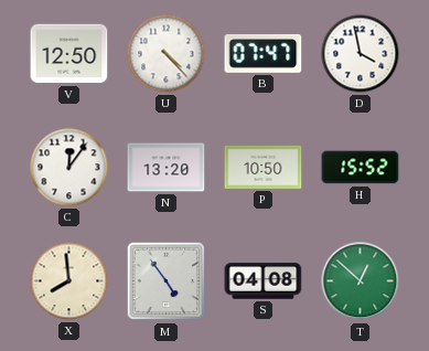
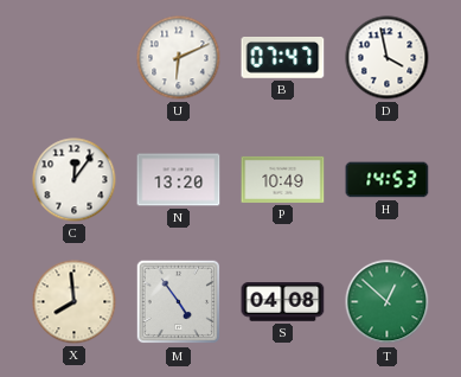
V: 12:50 -> none (69, 54)
U: 4:23 -> 6:11 (179, 58)
P: 10:50 -> 10:49 (283, 179)
H: 15:52 -> 14:53 (388, 180)
